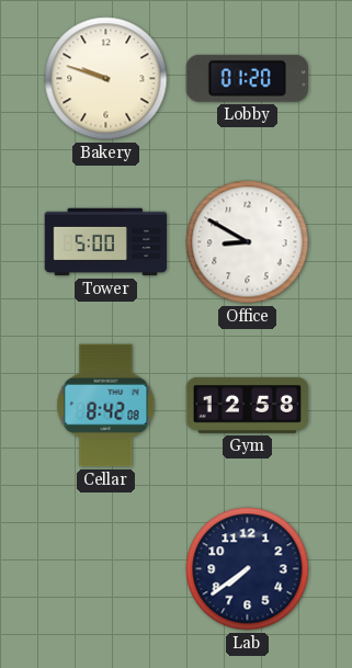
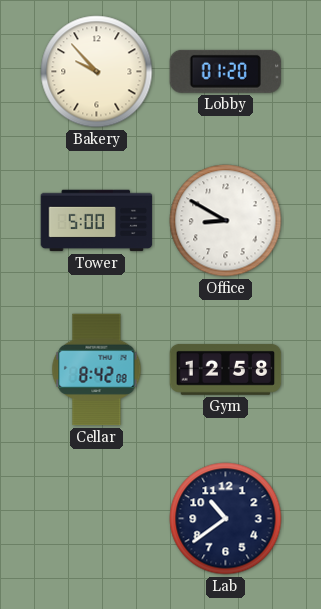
Bakery: 9:48 -> 9:53 (97, 72)
Lab: 7:39 -> 10:39 (226, 519)
